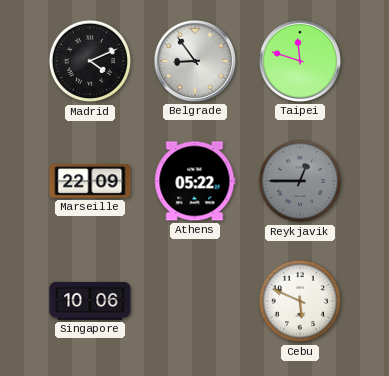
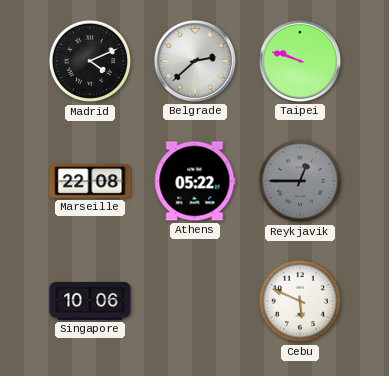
Belgrade: 8:54 -> 2:38 (195, 61)
Taipei: 11:48 -> 9:48 (300, 61)
Marseille: 22:09 -> 22:08 (90, 181)
